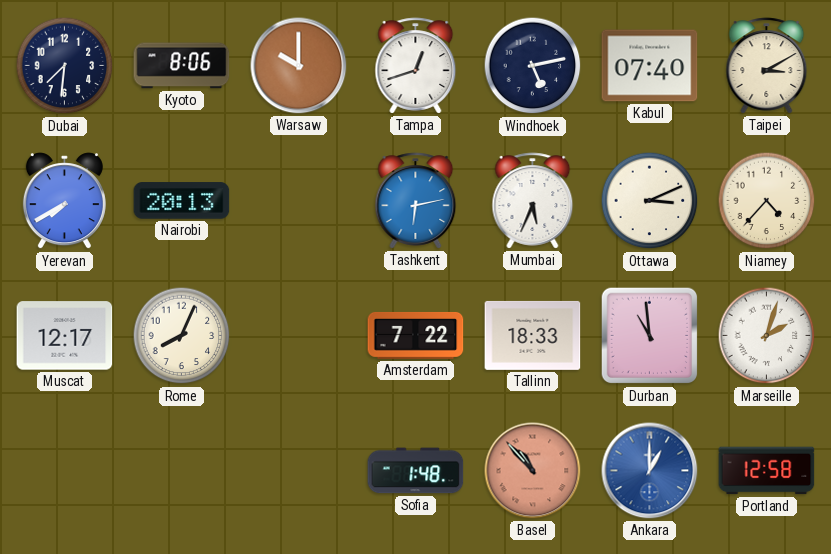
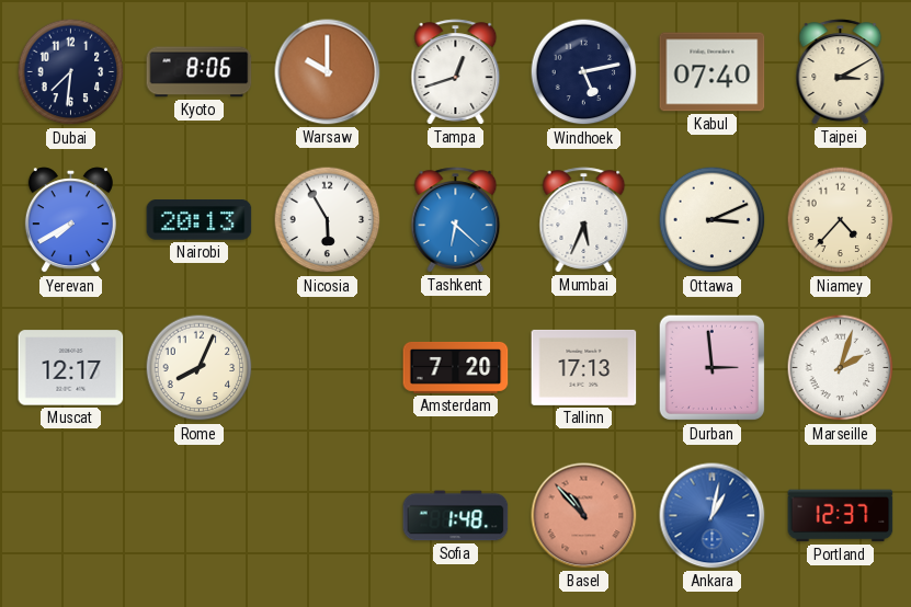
Nicosia: none -> 5:55 (328, 220)
Tashkent: 6:13 -> 6:22 (456, 220)
Amsterdam: 7:22 -> 7:20 (456, 367)
Tallinn: 18:33 -> 17:13 (584, 367)
Durban: 10:59 -> 2:59 (713, 368)
Ankara: 1:00 -> 1:02 (713, 516)
Portland: 12:58 -> 12:37 (841, 516)
